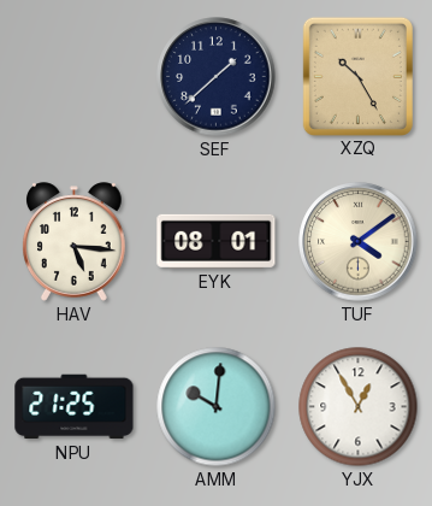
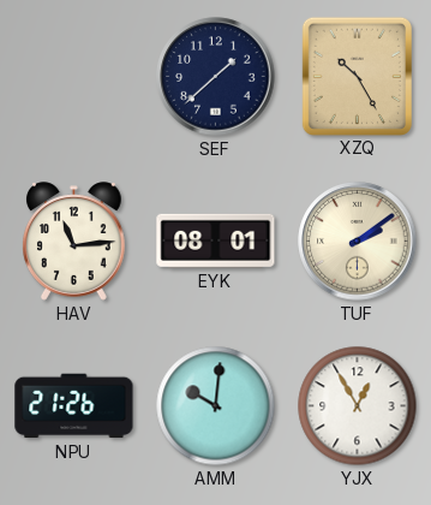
HAV: 5:16 -> 11:14 (74, 242)
TUF: 4:09 -> 2:09 (358, 242)
NPU: 21:25 -> 21:26 (74, 406)
